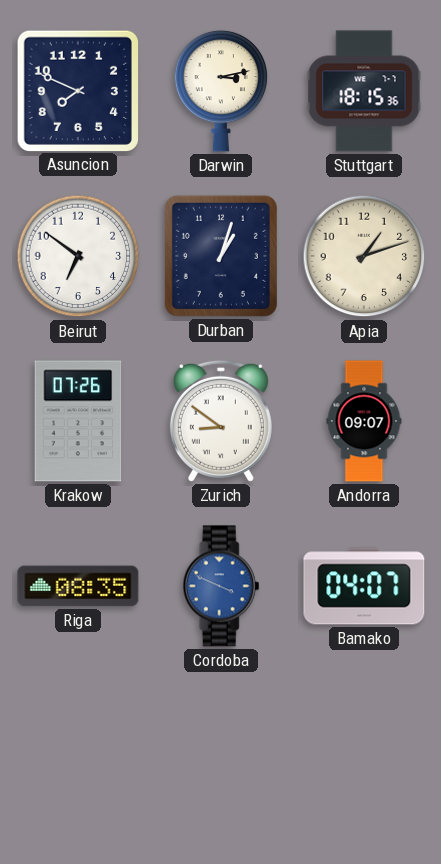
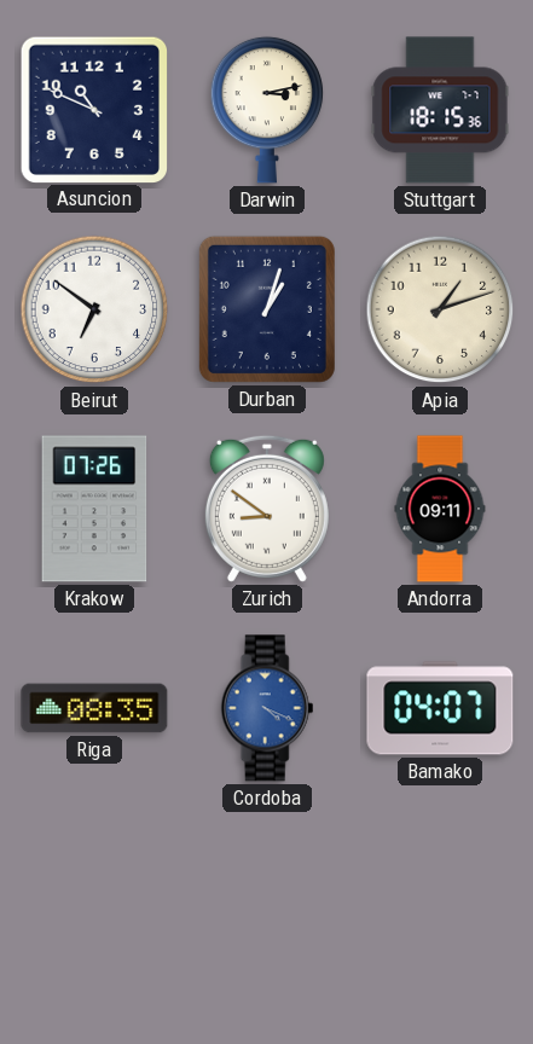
Asuncion: 7:49 -> 10:49 (93, 109)
Andorra: 09:07 -> 09:11 (440, 509)
Cordoba: 3:49 -> 4:19 (267, 708)
